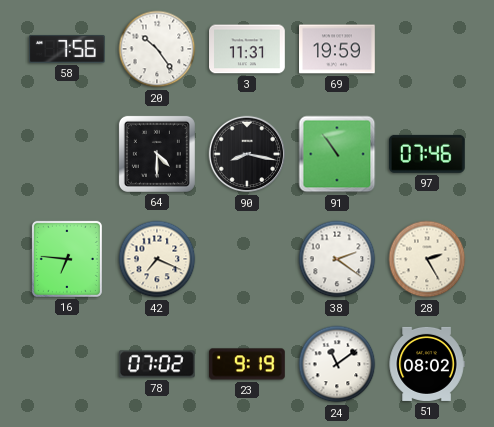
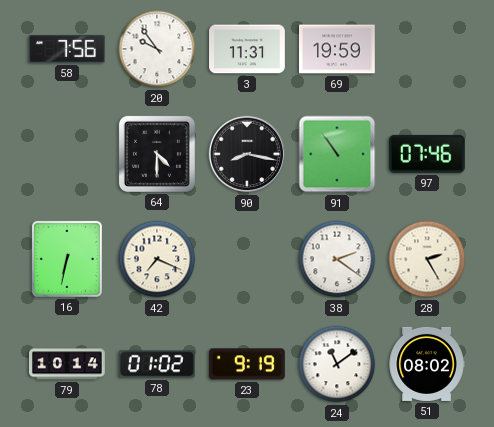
20: 10:24 -> 9:54 (157, 49)
16: 6:46 -> 6:32 (67, 259)
79: none -> 10:14 (67, 364)
78: 07:02 -> 01:02 (157, 364)
